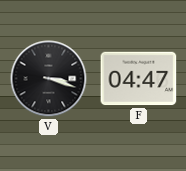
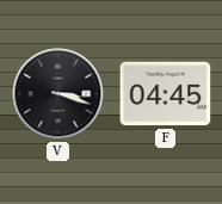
F: 04:47 -> 04:45 (166, 94)
